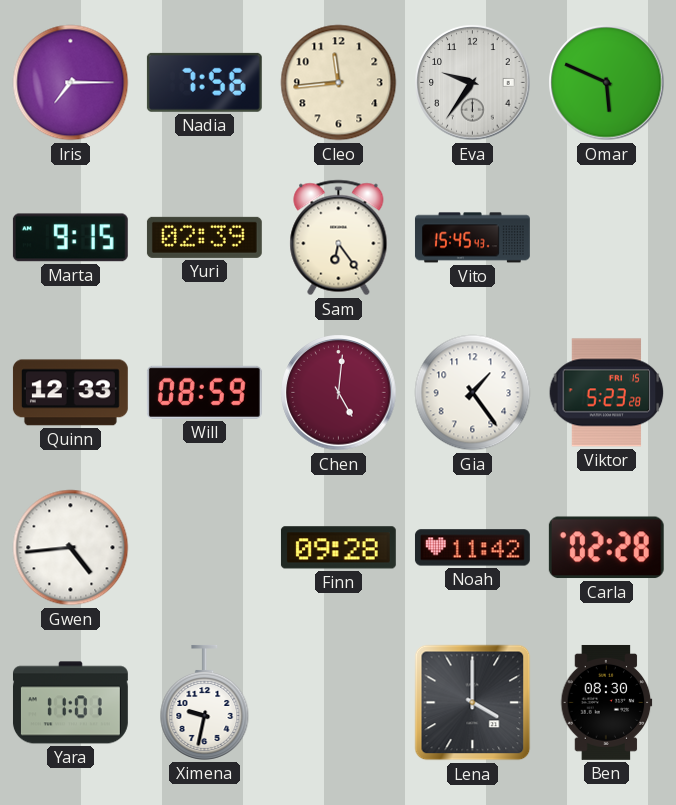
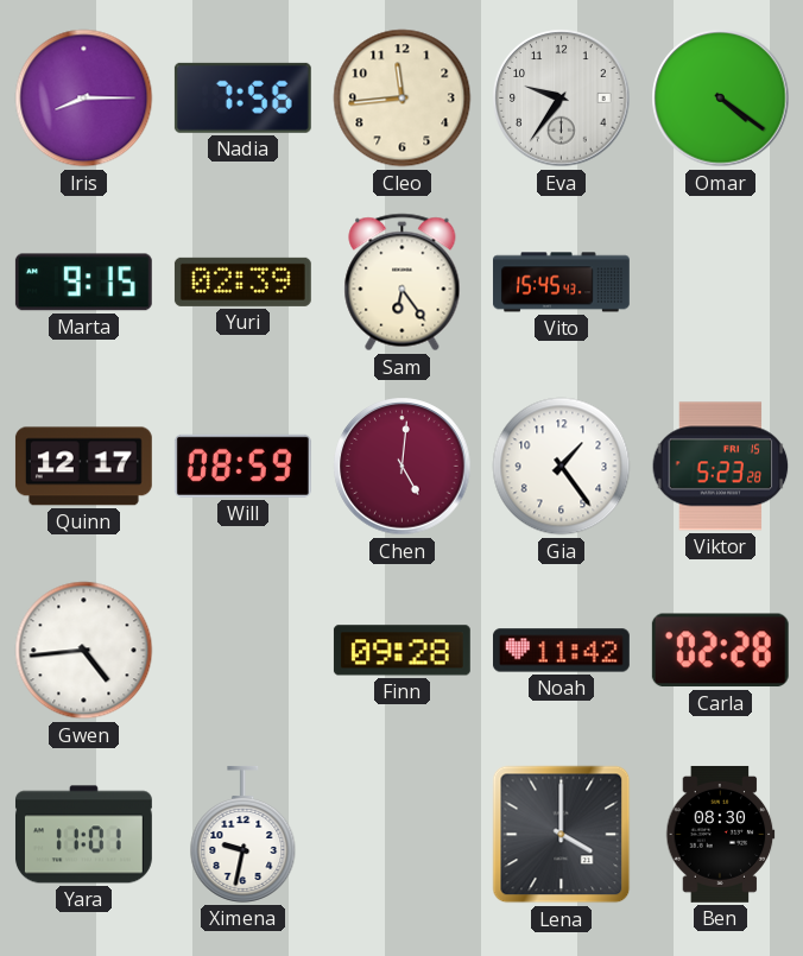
Iris: 7:15 -> 8:15 (84, 99)
Omar: 5:49 -> 4:21 (721, 99)
Quinn: 12:33 -> 12:17 (83, 467)
